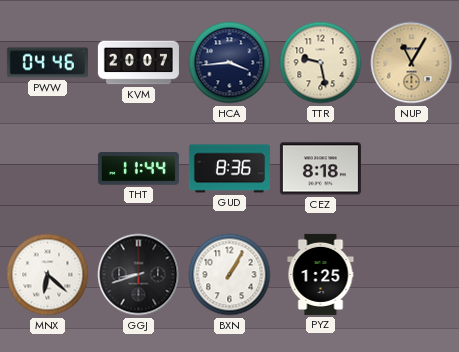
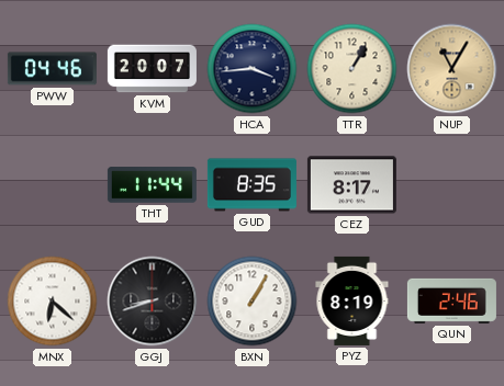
TTR: 9:28 -> 1:05 (352, 69)
GUD: 8:36 -> 8:35 (251, 185)
CEZ: 8:18 -> 8:17 (351, 185)
PYZ: 1:25 -> 8:19 (352, 300)
QUN: none -> 2:46 (451, 300)
